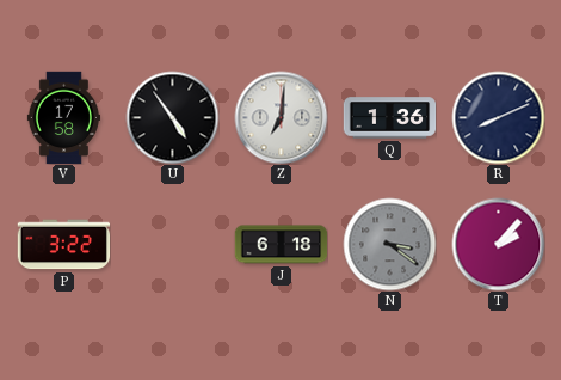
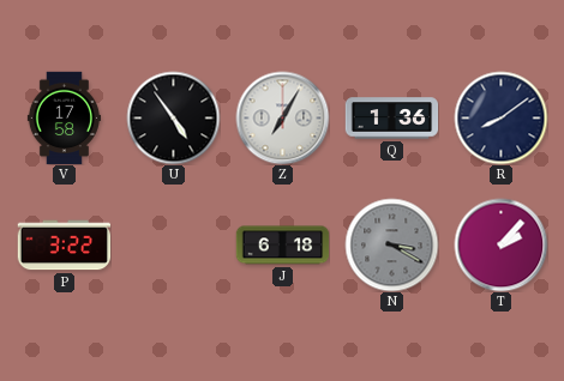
Z: 7:01 -> 7:05 (282, 117)
R: 8:11 -> 8:09 (500, 117)
N: 3:21 -> 3:20 (391, 244)
